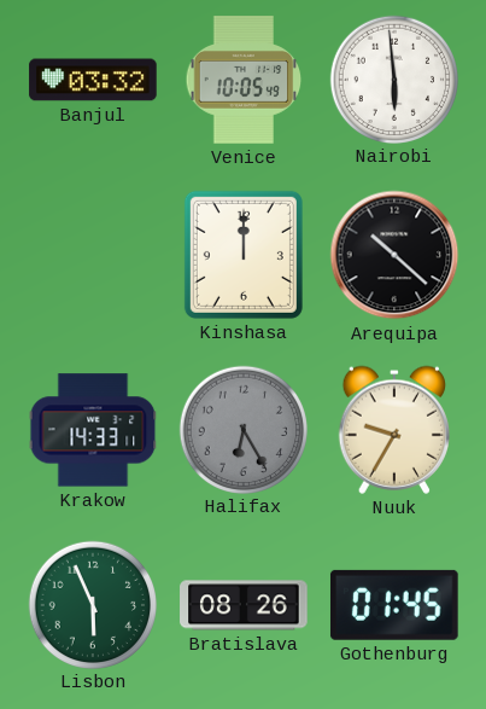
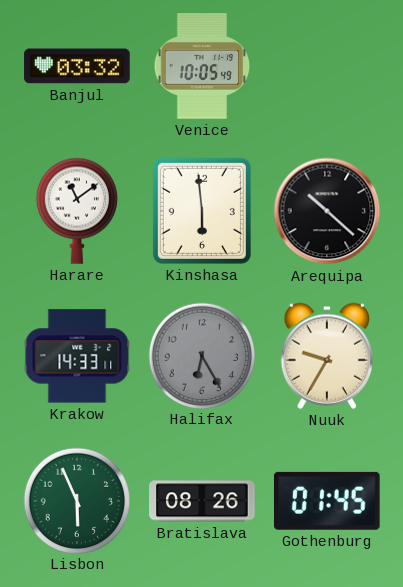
Nairobi: 5:59 -> none (393, 79)
Harare: none -> 11:09 (77, 211)
Kinshasa: 12:00 -> 5:59 (202, 211)
